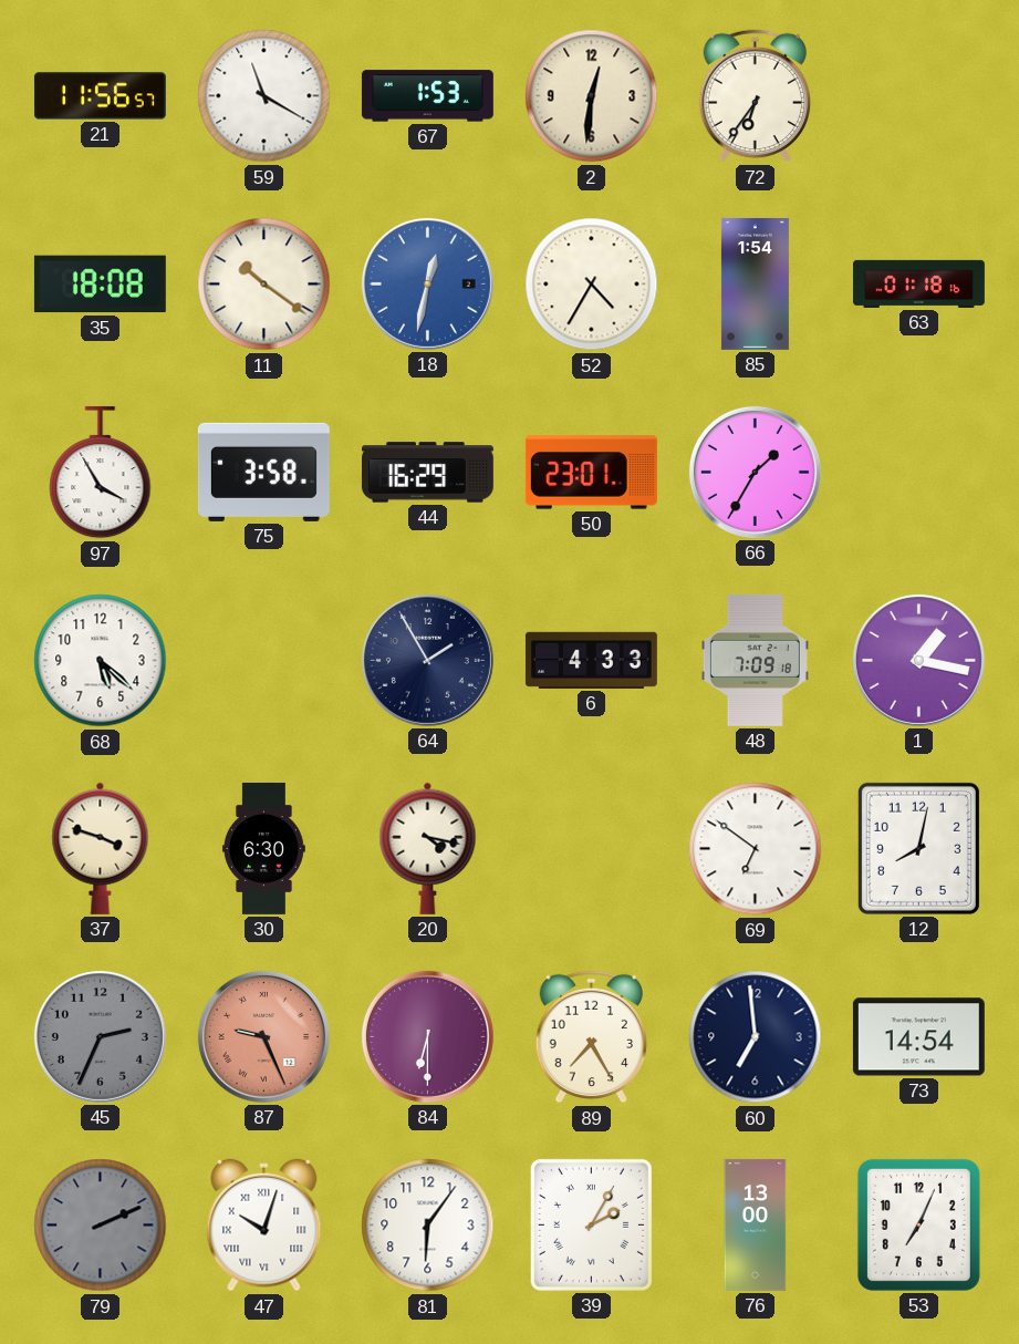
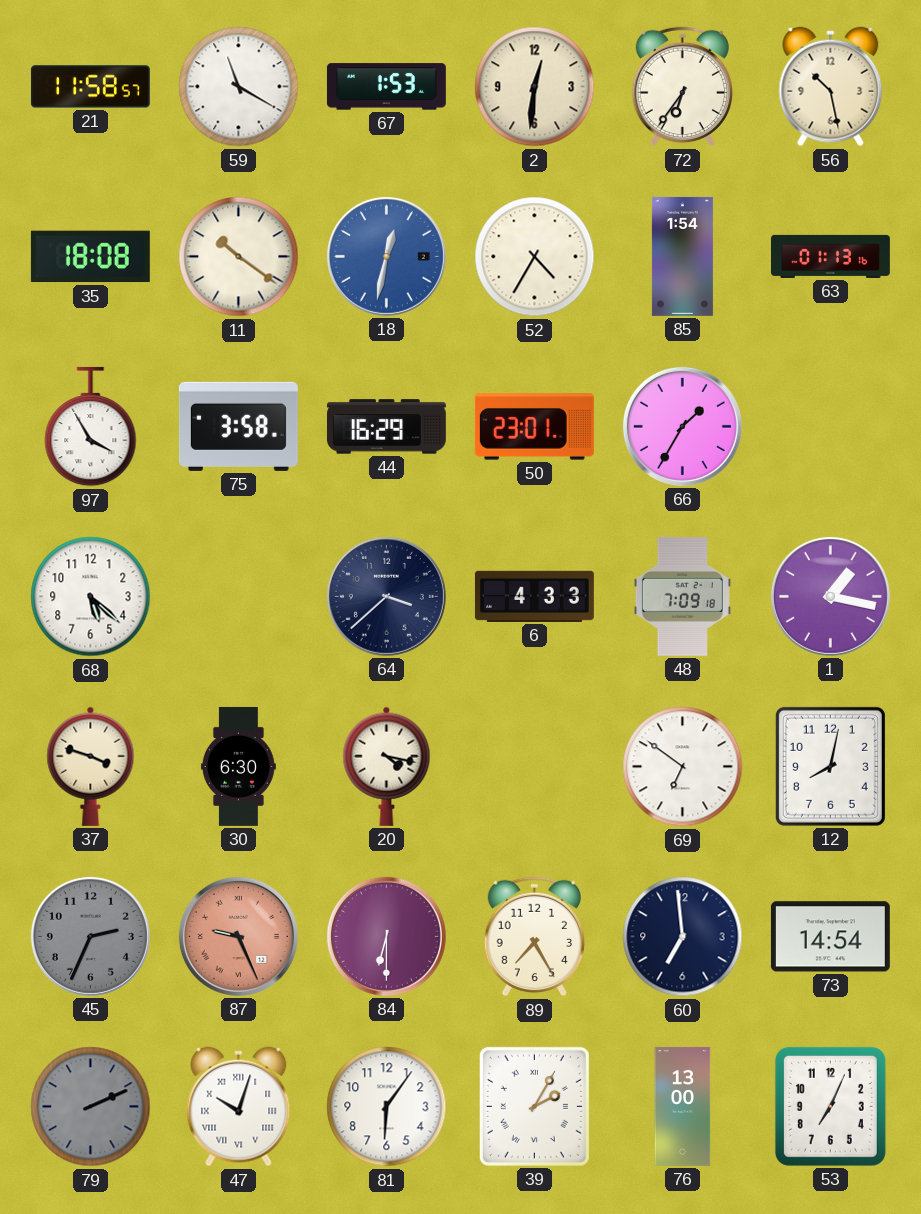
21: 11:56 -> 11:58 (90, 87)
56: none -> 10:28 (831, 87)
63: 01:18 -> 01:13 (830, 256)
64: 1:55 -> 3:38 (386, 596)
